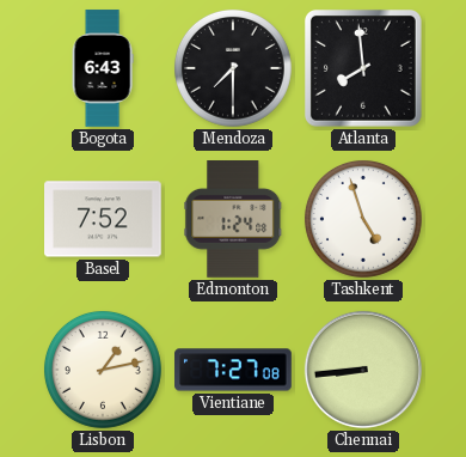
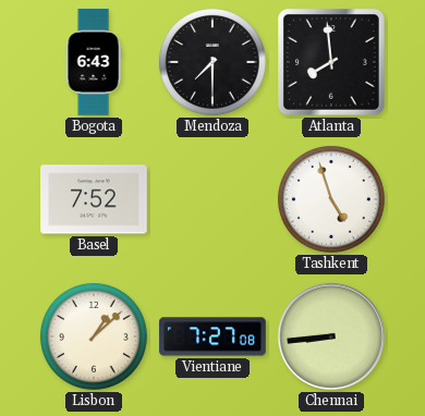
Edmonton: 1:24 -> none (233, 220)
Lisbon: 1:13 -> 1:08 (94, 337)
